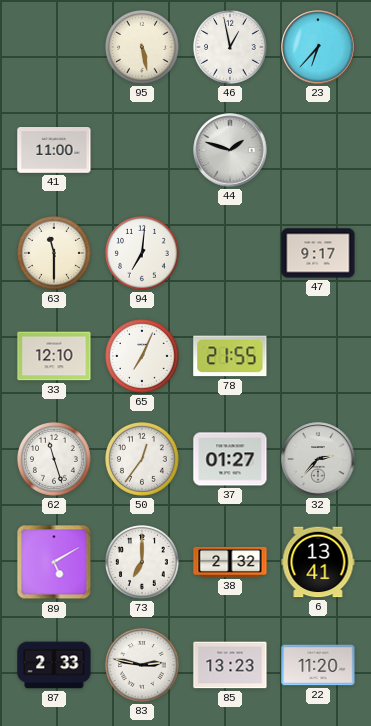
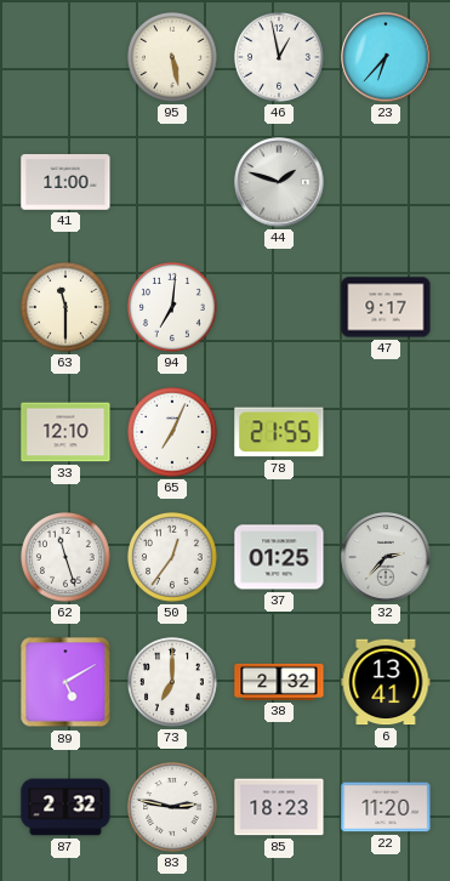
37: 01:27 -> 01:25 (279, 557)
87: 2:33 -> 2:32 (65, 807)
85: 13:23 -> 18:23 (279, 807)
